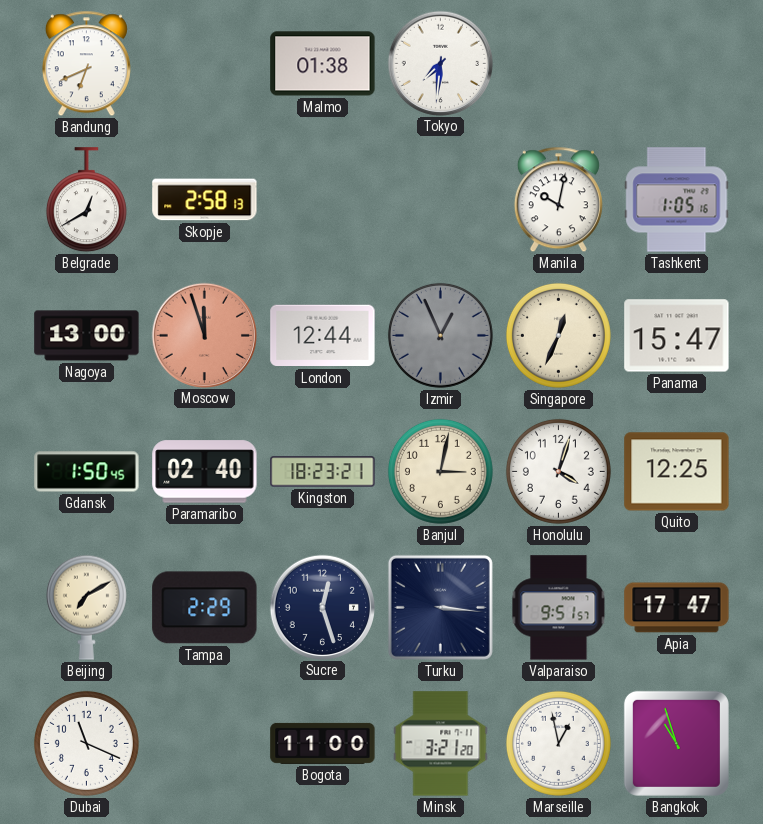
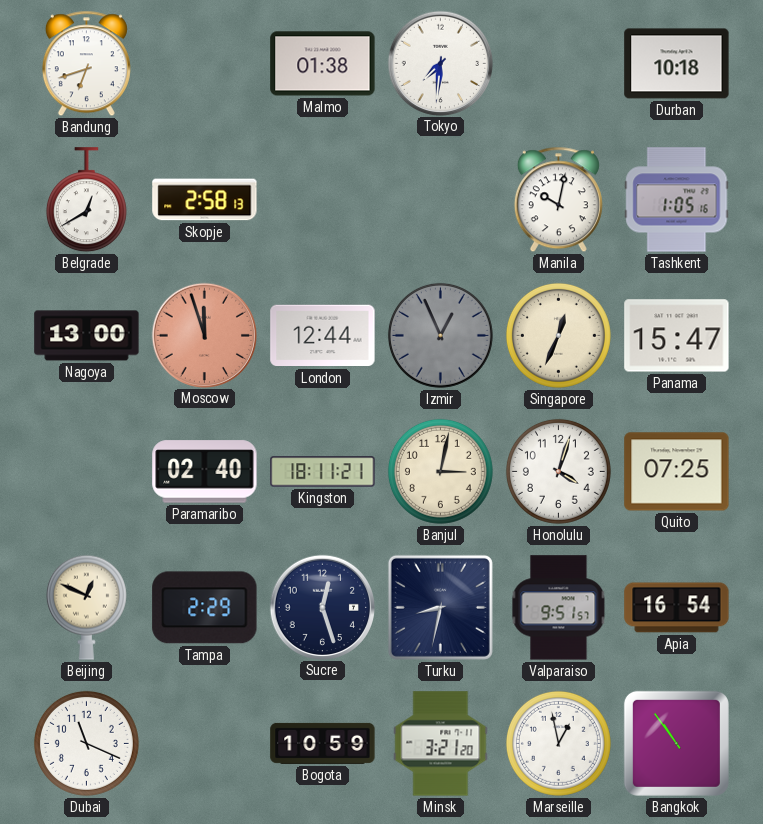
Bandung: 6:41 -> 6:42 (86, 64)
Durban: none -> 10:18 (677, 64)
Gdansk: 1:50 -> none (87, 472)
Kingston: 18:23 -> 18:11 (323, 472)
Quito: 12:25 -> 07:25 (677, 472)
Beijing: 7:10 -> 12:49 (86, 607)
Turku: 3:16 -> 8:32 (440, 607)
Apia: 17:47 -> 16:54 (677, 608)
Bogota: 11:00 -> 10:59 (323, 743)
Bangkok: 10:57 -> 10:54 (676, 743)
